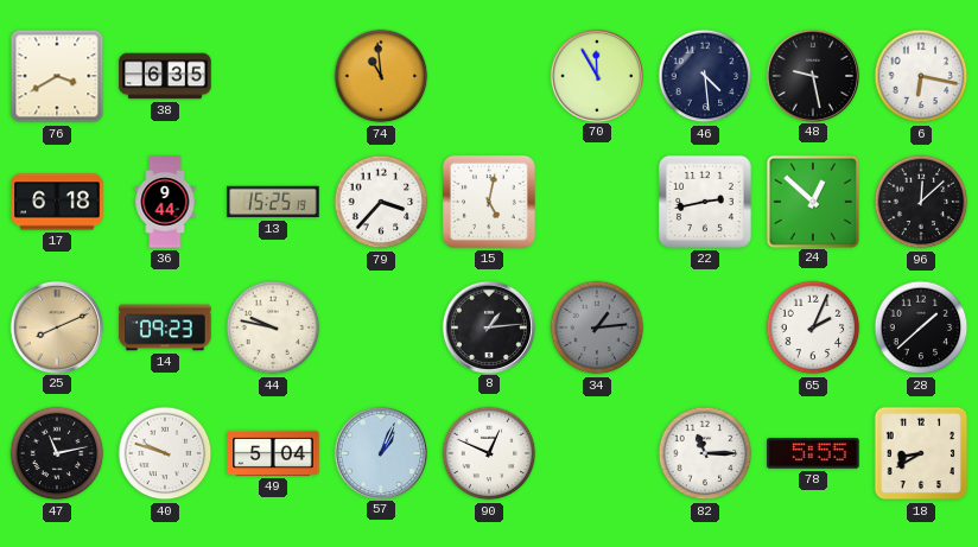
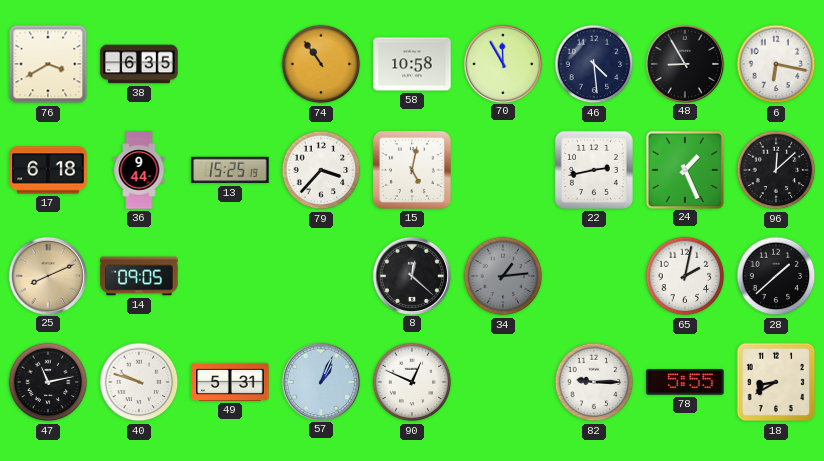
74: 10:59 -> 10:54 (321, 64)
58: none -> 10:58 (412, 64)
48: 9:28 -> 8:55 (684, 63)
24: 12:52 -> 1:26 (684, 169)
14: 09:23 -> 09:05 (139, 276)
44: 9:47 -> none (273, 327)
8: 1:14 -> 12:22 (411, 275)
65: 2:04 -> 2:02 (685, 276)
49: 5:04 -> 5:31 (230, 382)
82: 11:15 -> 9:15 (594, 382)
